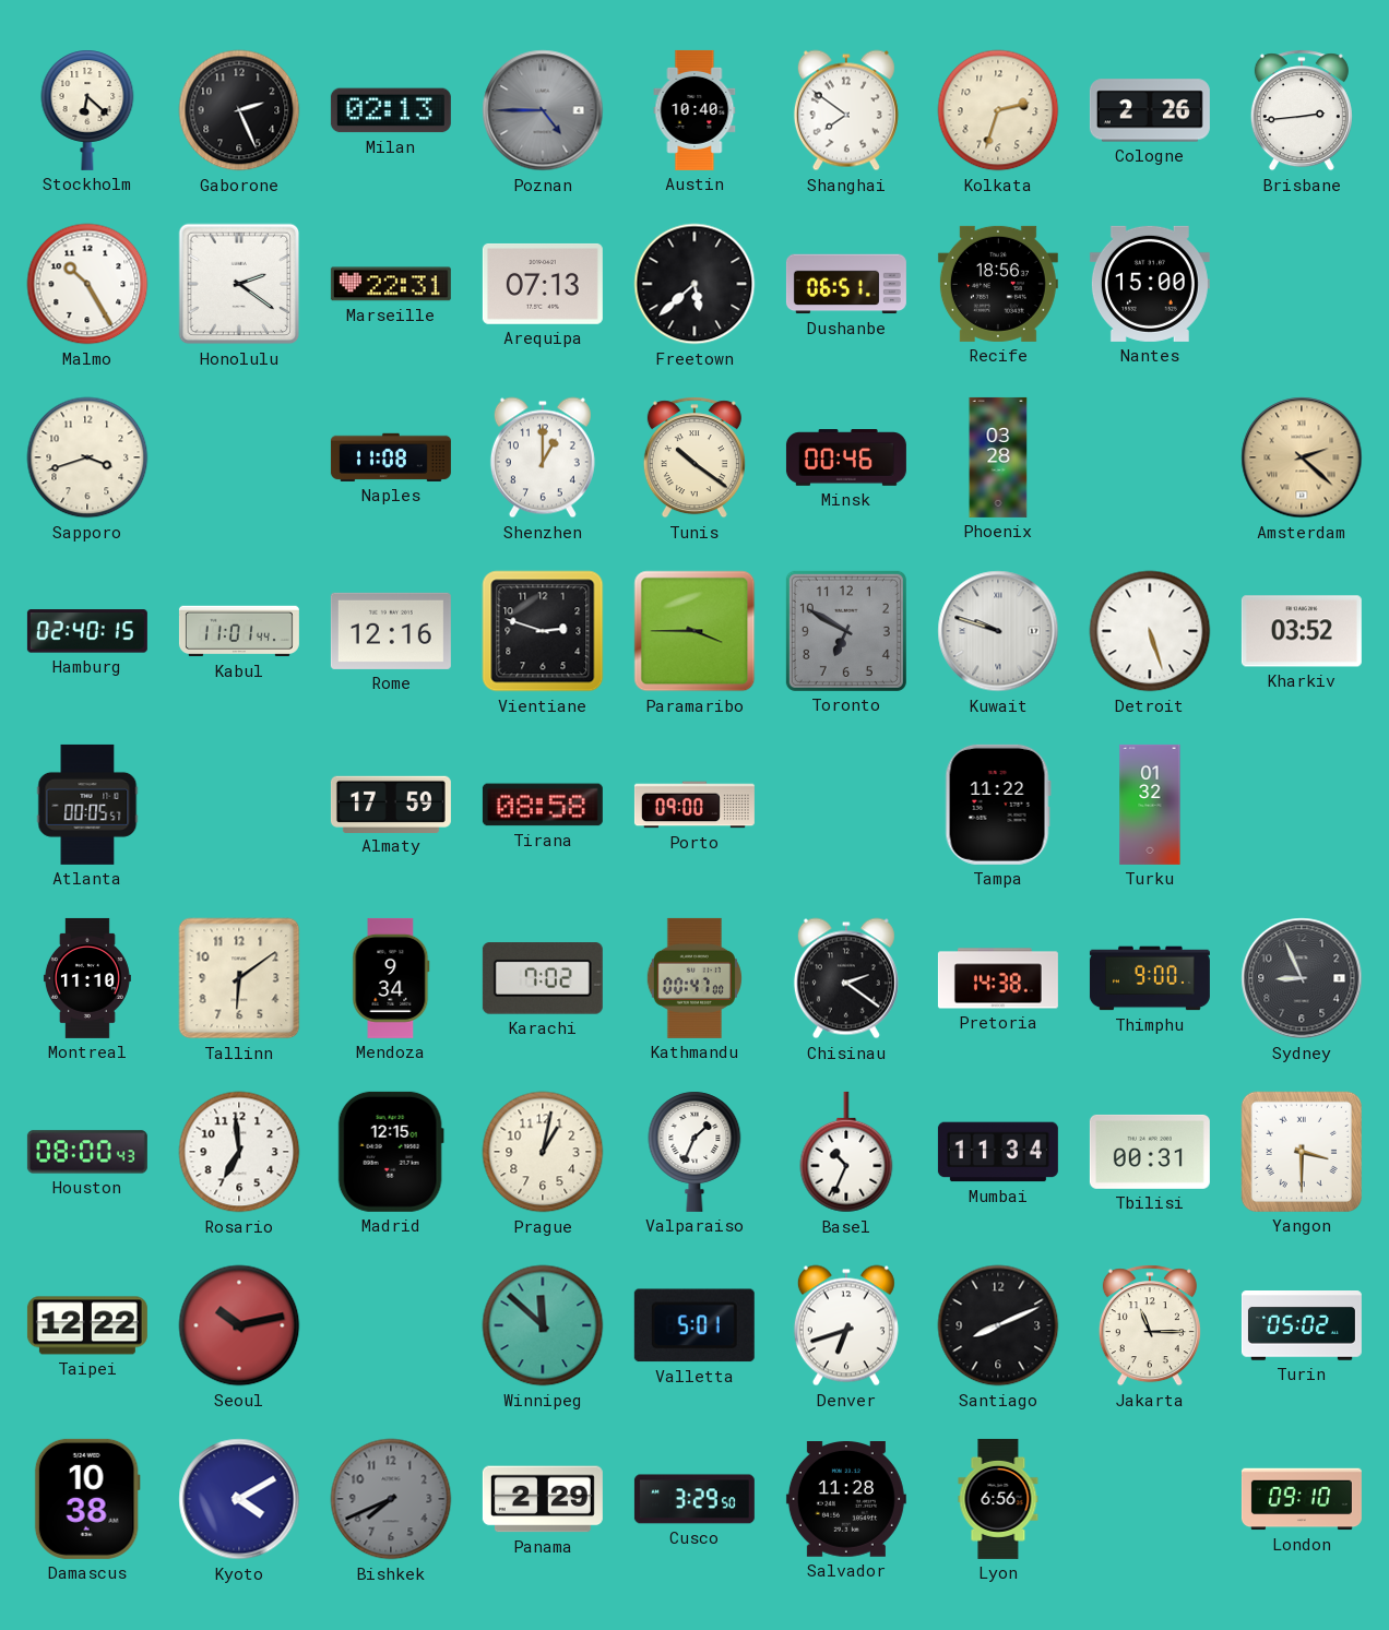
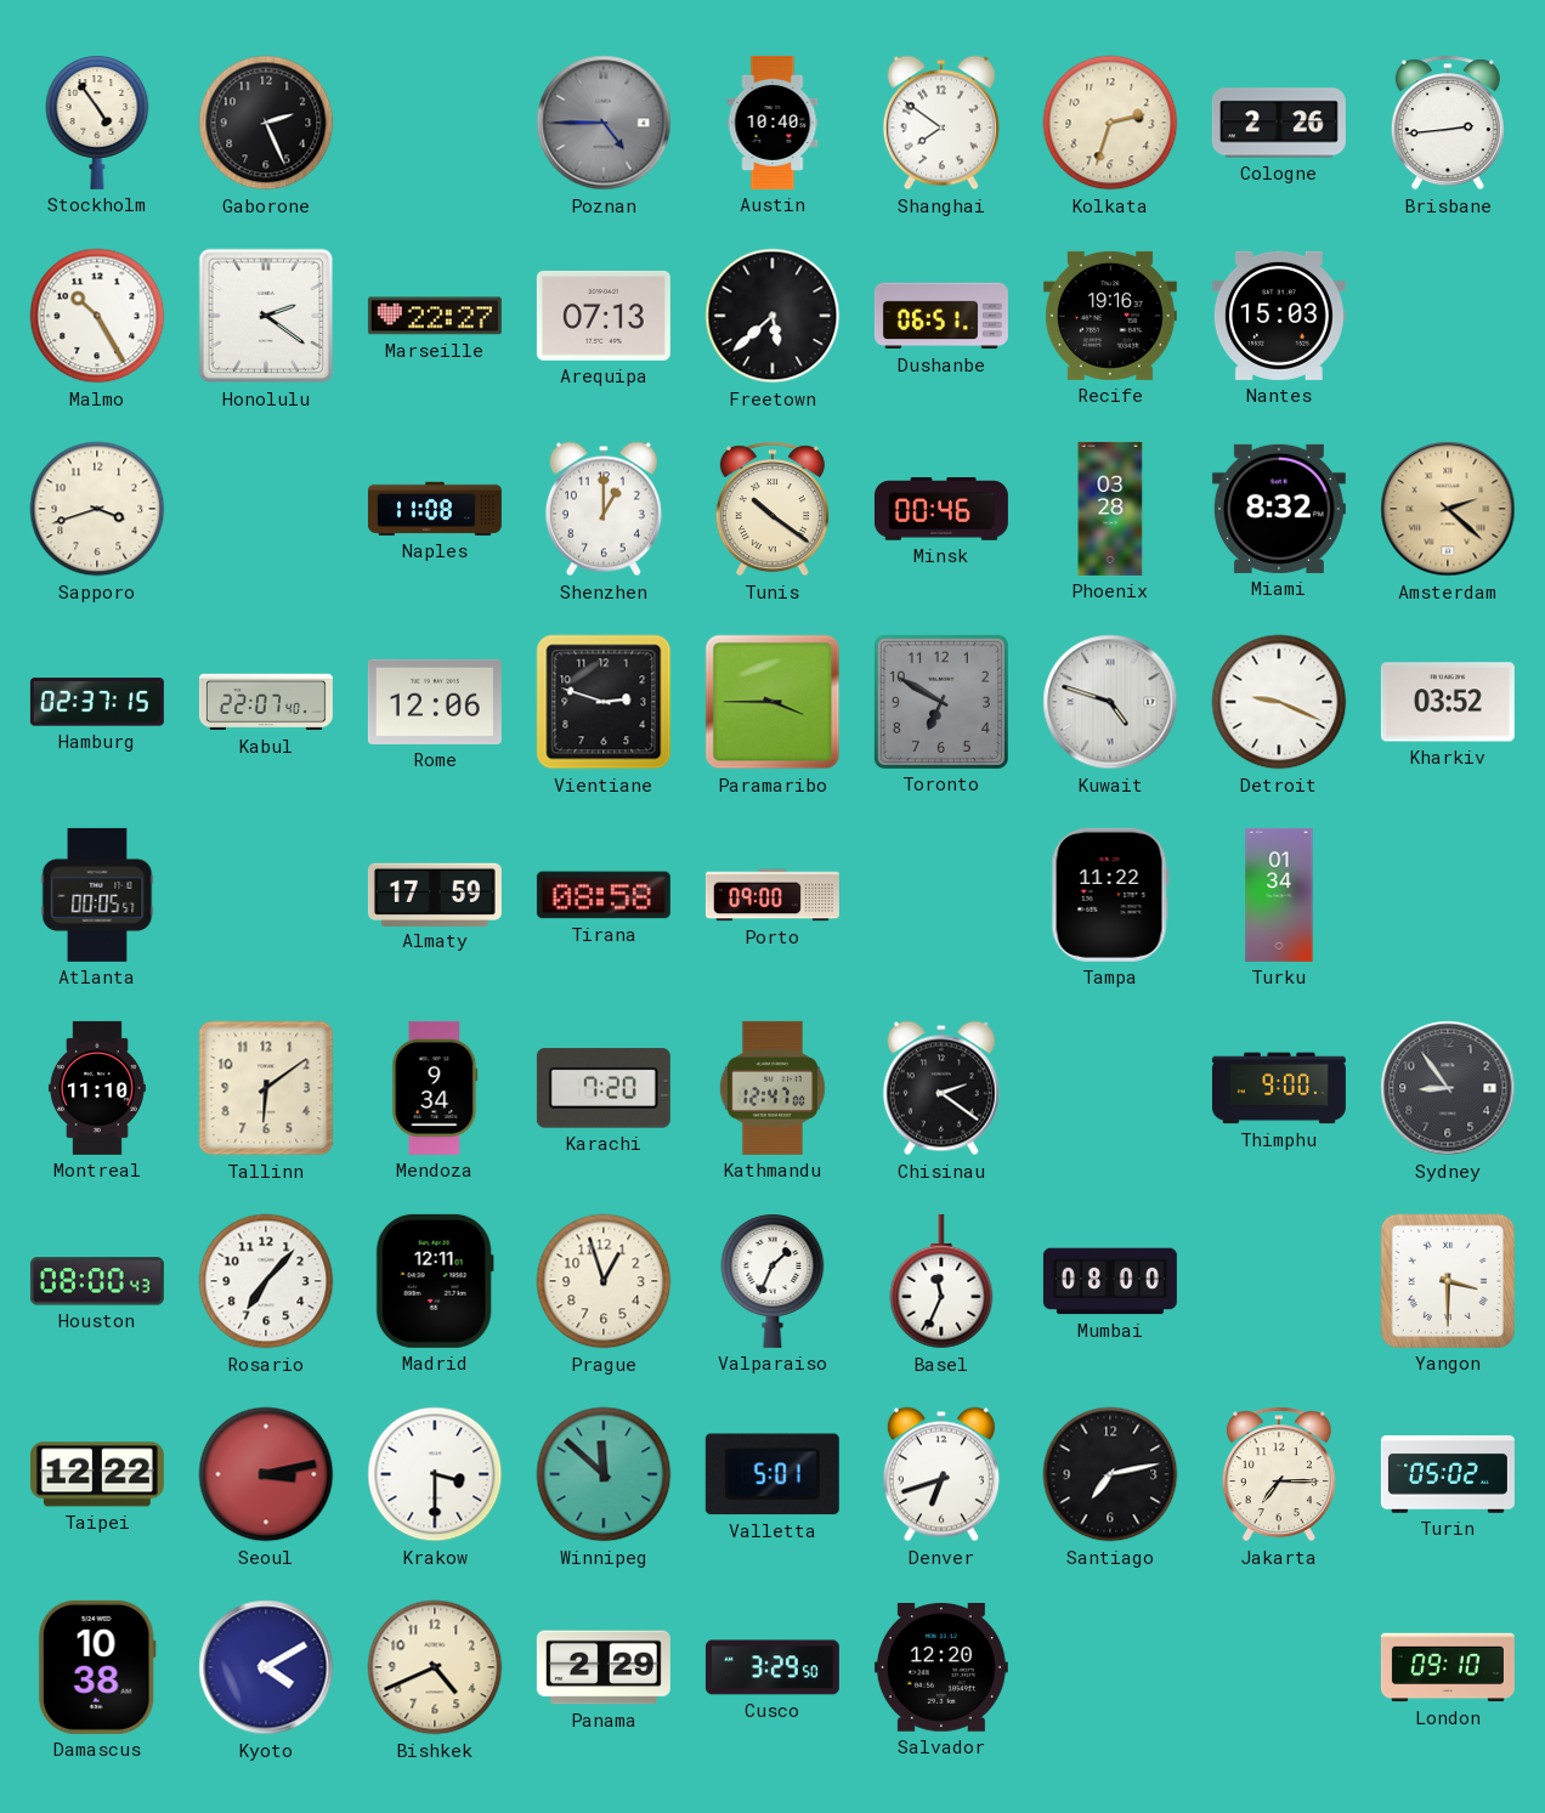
Stockholm: 6:22 -> 4:54 (97, 123)
Milan: 02:13 -> none (391, 110)
Marseille: 22:31 -> 22:27 (435, 316)
Recife: 18:56 -> 19:16 (1110, 316)
Nantes: 15:00 -> 15:03 (1279, 316)
Miami: none -> 8:32 (1279, 509)
Hamburg: 02:40 -> 02:37 (97, 702)
Kabul: 11:01 -> 22:07 (266, 702)
Rome: 12:16 -> 12:06 (435, 702)
Kuwait: 9:48 -> 4:48 (1110, 702)
Detroit: 5:27 -> 9:19 (1279, 702)
Turku: 01:32 -> 01:34 (1279, 895)
Karachi: 7:02 -> 7:20 (604, 1088)
Kathmandu: 00:47 -> 12:47 (772, 1088)
Pretoria: 14:38 -> none (998, 978)
Sydney: 8:56 -> 8:54 (1448, 1088)
Rosario: 6:59 -> 7:07 (266, 1281)
Madrid: 12:15 -> 12:11 (435, 1281)
Prague: 1:02 -> 12:57 (604, 1281)
Basel: 10:34 -> 11:34 (941, 1281)
Mumbai: 11:34 -> 08:00 (1110, 1281)
Tbilisi: 00:31 -> none (1150, 1152)
Seoul: 10:13 -> 3:13 (266, 1474)
Krakow: none -> 3:30 (435, 1474)
Santiago: 8:11 -> 7:13 (1110, 1474)
Jakarta: 11:15 -> 7:15 (1279, 1474)
Bishkek: 7:41 -> 4:41 (435, 1667)
Bishkek dial: grey -> cream (435, 1667)
Salvador: 11:28 -> 12:20 (941, 1668)
Lyon: 6:56 -> none (998, 1499)
